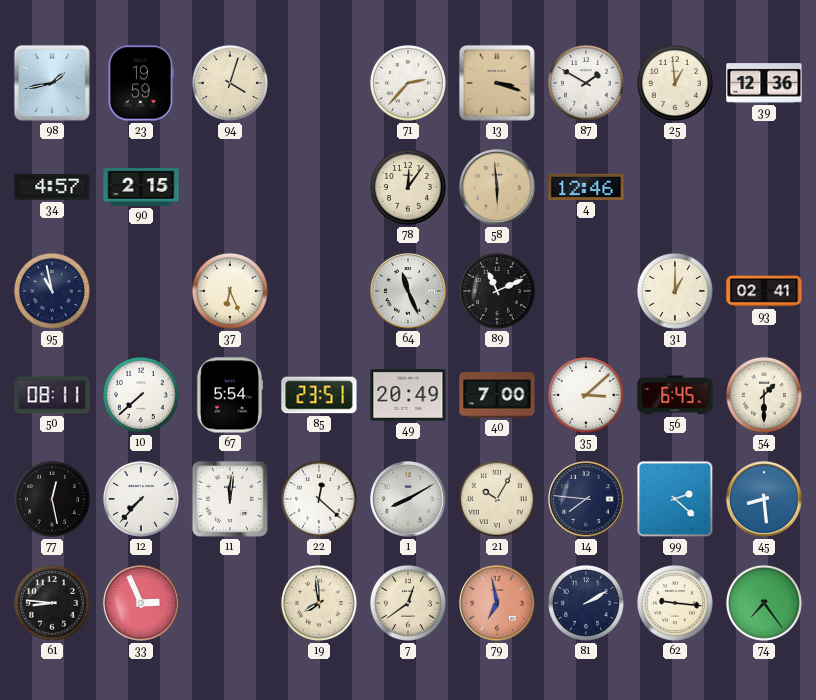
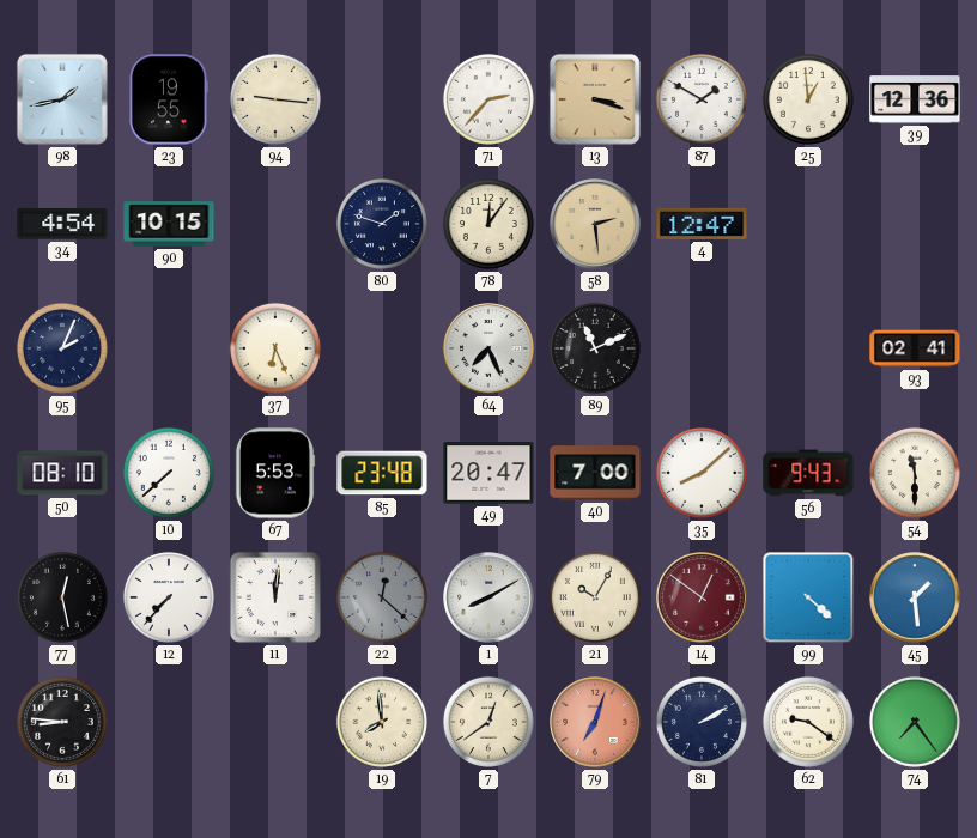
23: 19:59 -> 19:55 (168, 99)
94: 4:03 -> 9:16 (275, 99)
34: 4:57 -> 4:54 (62, 224)
90: 2:15 -> 10:15 (169, 224)
80: none -> 1:48 (382, 224)
58: 5:59 -> 2:29 (595, 224)
4: 12:46 -> 12:47 (702, 224)
95: 10:58 -> 2:04 (62, 348)
64: 11:26 -> 7:26 (488, 348)
31: 1:00 -> none (675, 291)
50: 08:11 -> 08:10 (62, 473)
67: 5:54 -> 5:53 (275, 473)
85: 23:51 -> 23:48 (382, 473)
49: 20:49 -> 20:47 (488, 473)
35: 3:08 -> 8:08 (702, 473)
56: 6:45 -> 9:43 (808, 473)
54: 1:30 -> 11:30 (915, 473)
22 dial: white -> grey (382, 597)
14: 7:46 -> 12:51 (702, 597)
14 dial: navy -> burgundy (702, 597)
99: 2:22 -> 4:22 (808, 597)
45: 8:29 -> 1:29 (915, 597)
33: 2:56 -> none (141, 603)
79: 6:58 -> 7:03 (595, 722)
62: 9:16 -> 9:21 (808, 722)
